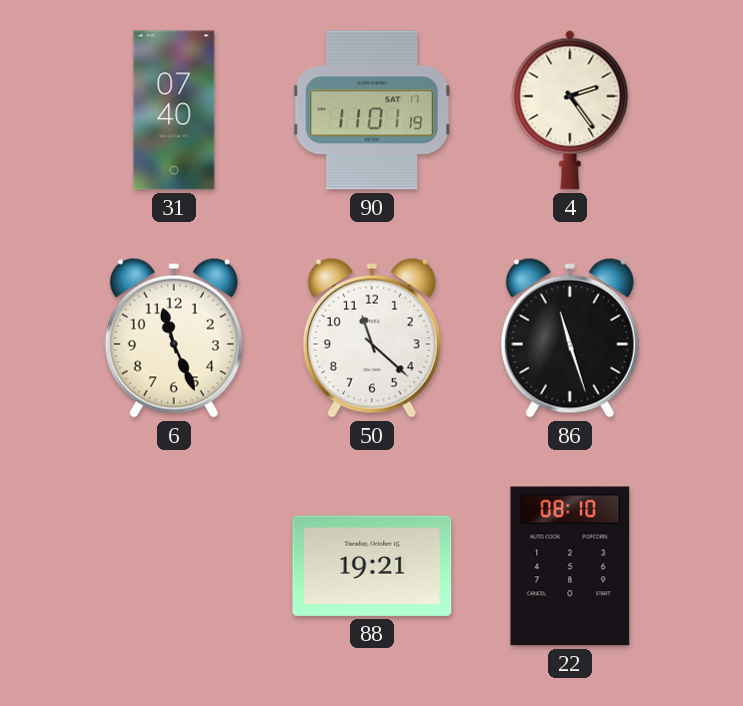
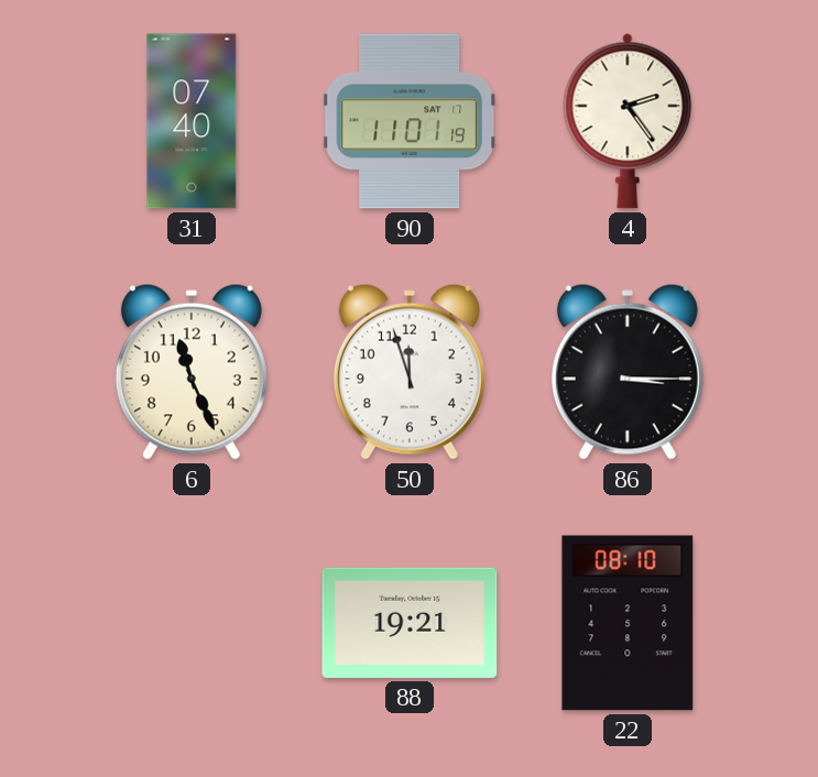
50: 11:22 -> 11:57 (410, 372)
86: 11:27 -> 3:15 (628, 372)
